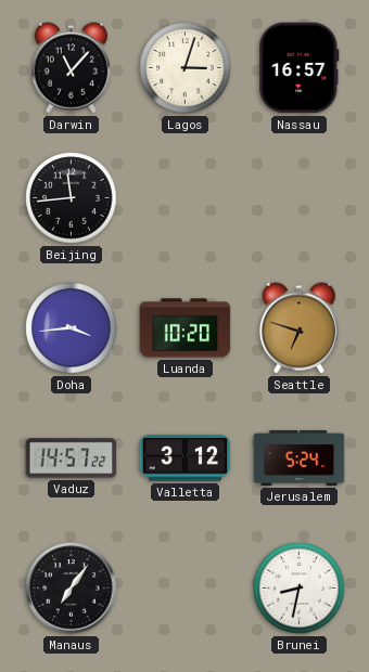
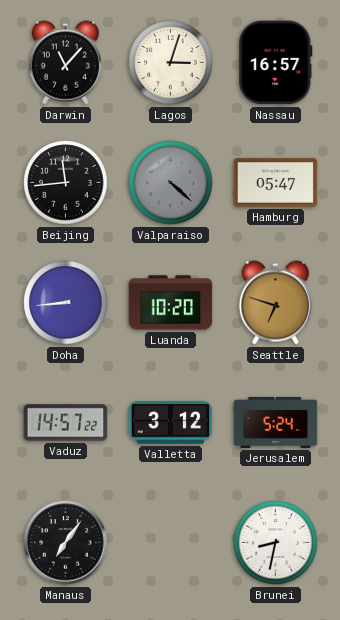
Valparaiso: none -> 4:22 (171, 183)
Hamburg: none -> 05:47 (276, 183)
Doha: 3:44 -> 8:44 (66, 303)
